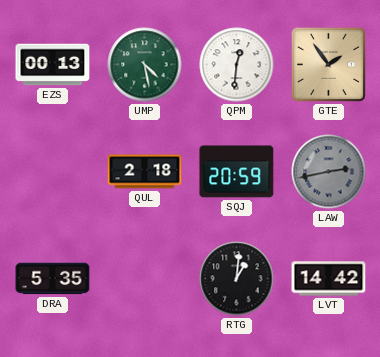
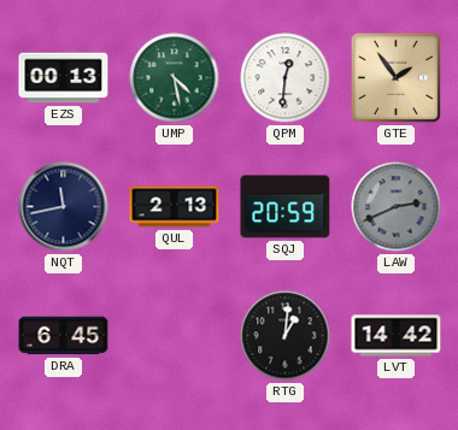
NQT: none -> 11:43 (64, 207)
QUL: 2:18 -> 2:13 (175, 207)
LAW: 2:43 -> 2:41 (397, 207)
DRA: 5:35 -> 6:45 (64, 336)
